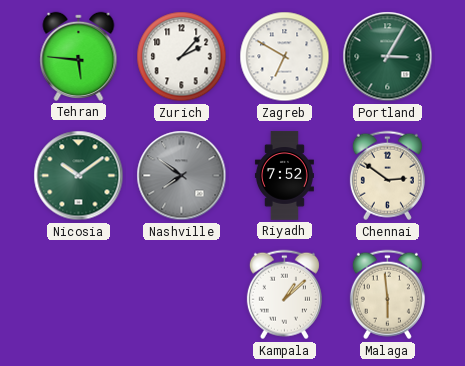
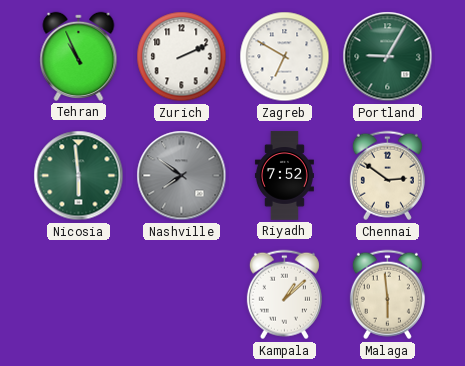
Tehran: 5:46 -> 10:56 (79, 56)
Zurich: 2:07 -> 2:11 (182, 57)
Portland: 3:05 -> 9:05 (388, 57)
Nicosia: 10:09 -> 5:59 (79, 176)
